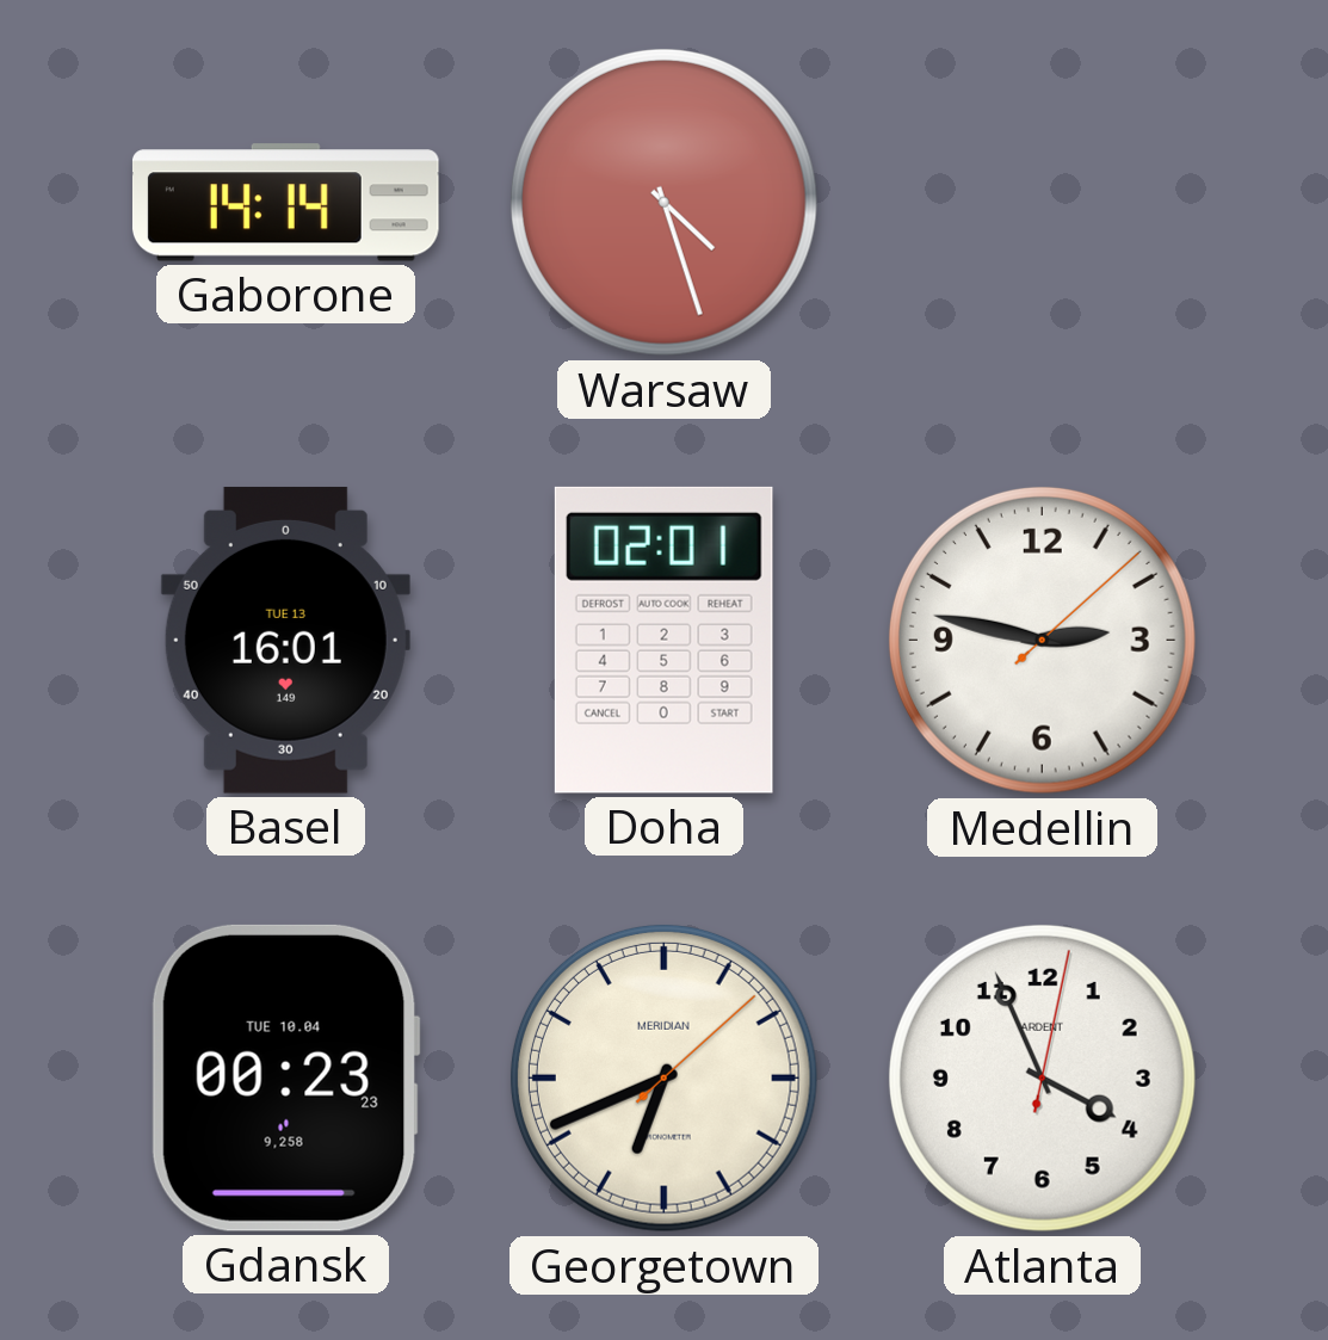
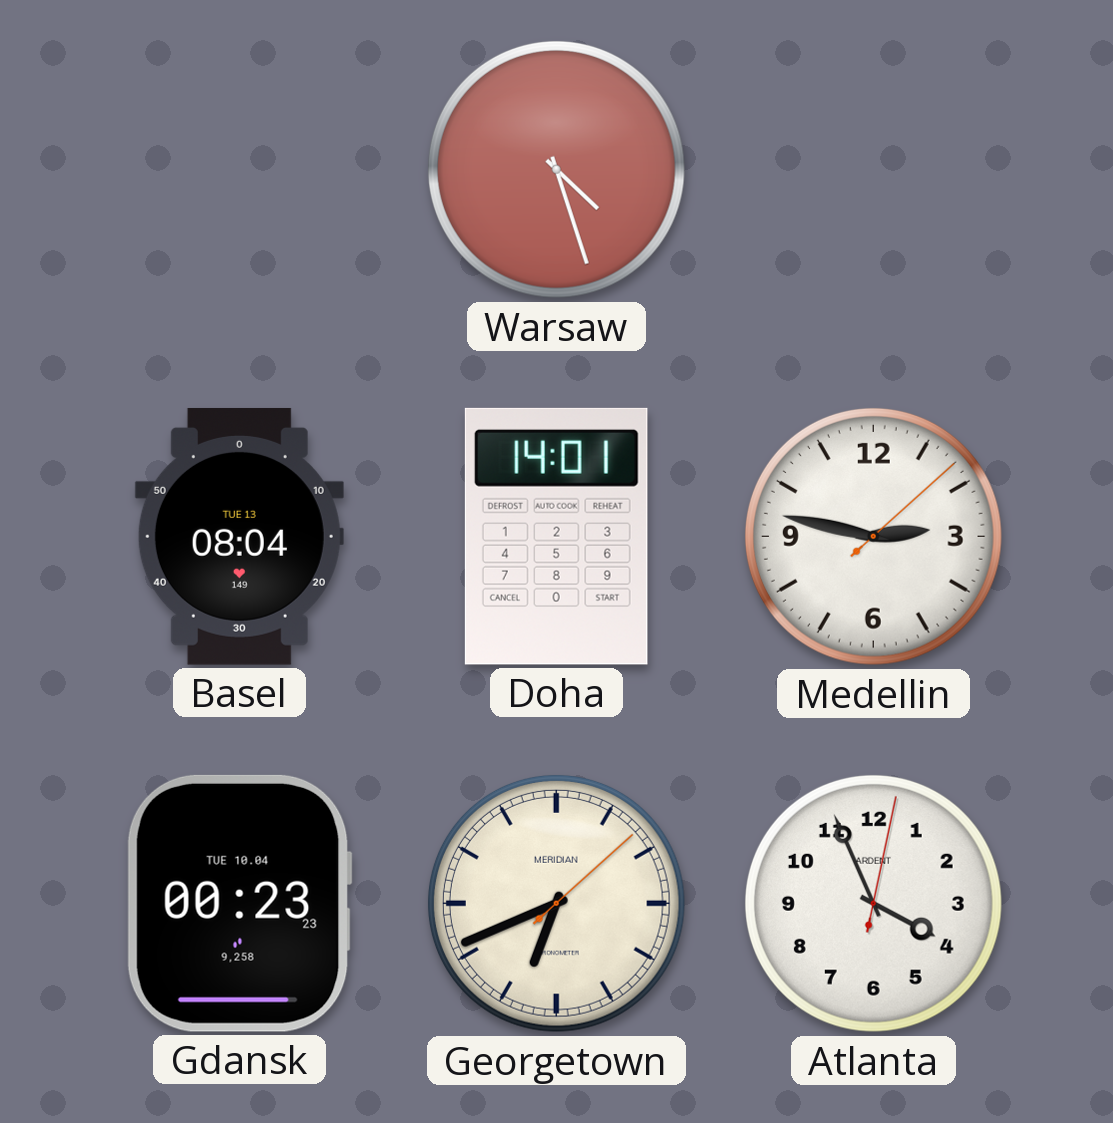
Gaborone: 14:14 -> none (285, 203)
Basel: 16:01 -> 08:04 (239, 536)
Doha: 02:01 -> 14:01 (556, 536)
